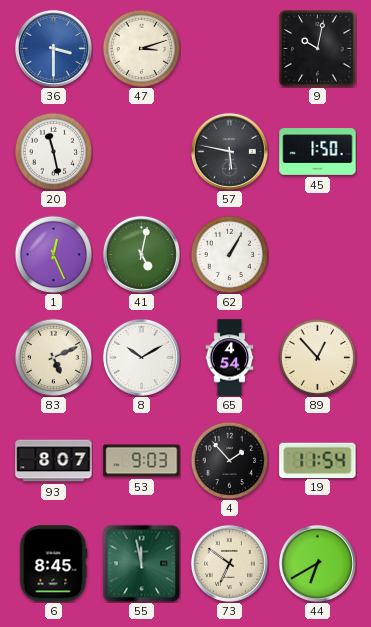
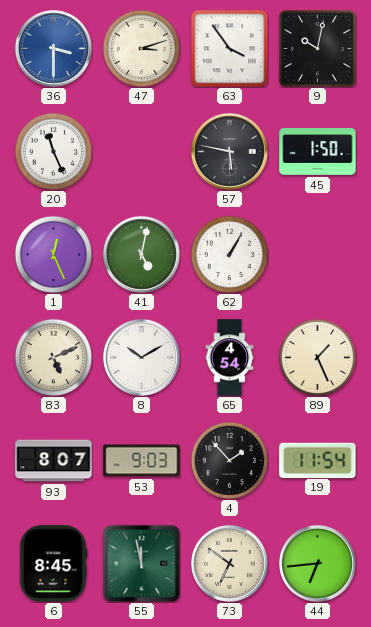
63: none -> 3:54 (229, 48)
20: 11:28 -> 11:26 (53, 151)
89: 12:53 -> 1:26 (317, 357)
44: 6:40 -> 6:44 (317, 563)
